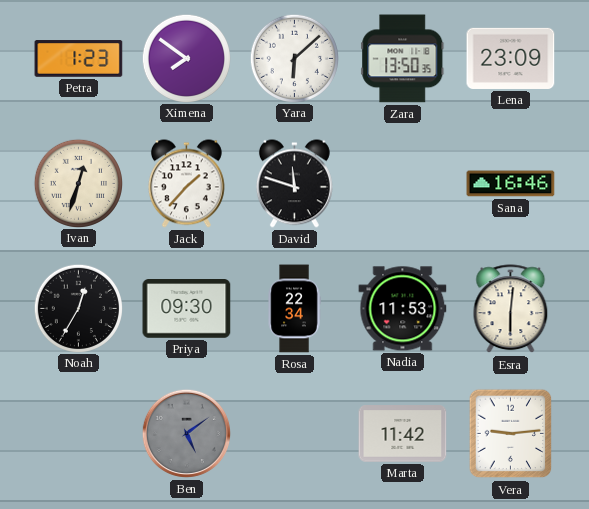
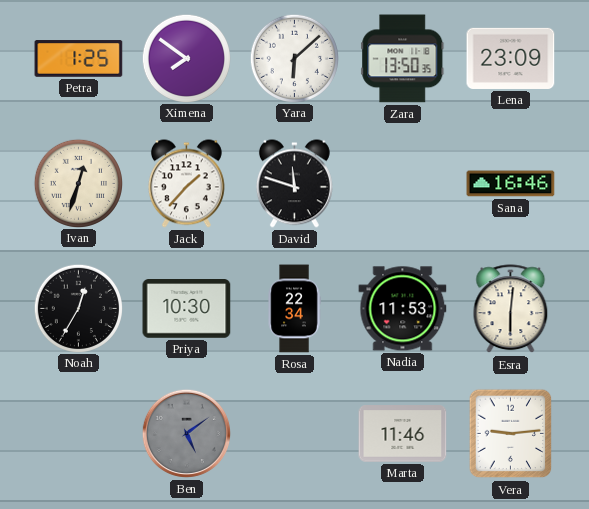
Petra: 1:23 -> 1:25 (79, 59)
Priya: 09:30 -> 10:30 (187, 309)
Marta: 11:42 -> 11:46 (403, 434)
